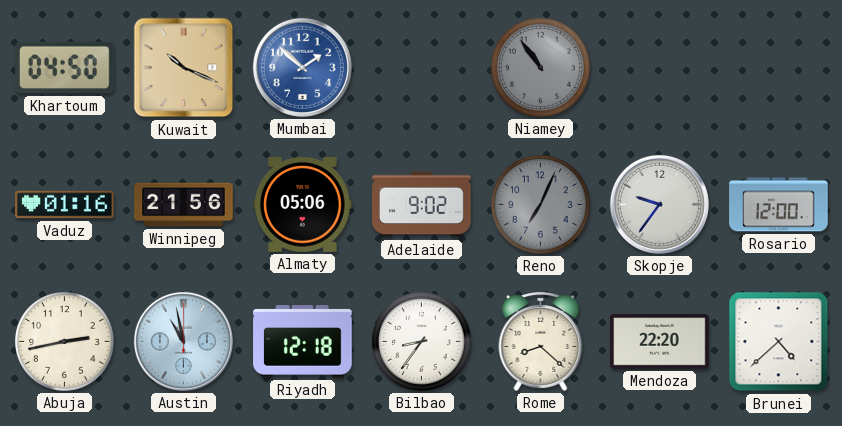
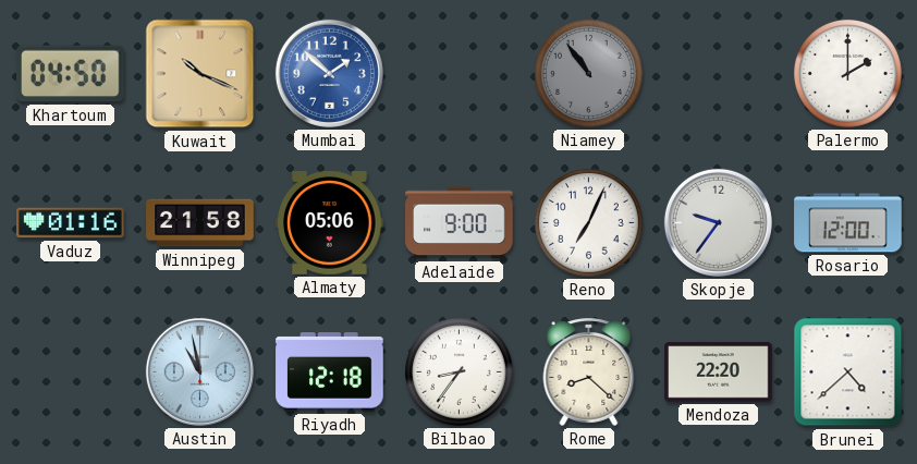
Palermo: none -> 2:00 (847, 73)
Winnipeg: 21:56 -> 21:58 (200, 223)
Adelaide: 9:02 -> 9:00 (460, 223)
Reno dial: grey -> white (588, 222)
Abuja: 2:43 -> none (64, 341)
